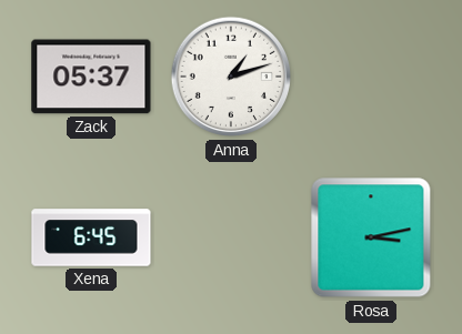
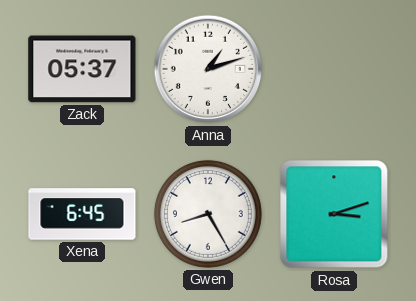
Gwen: none -> 8:25 (208, 214)
Rosa: 3:13 -> 3:12 (334, 214)
